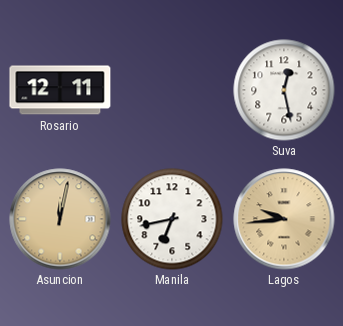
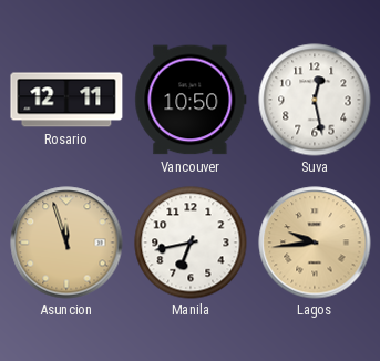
Vancouver: none -> 10:50 (191, 100)
Asuncion: 12:02 -> 11:57 (66, 243)
